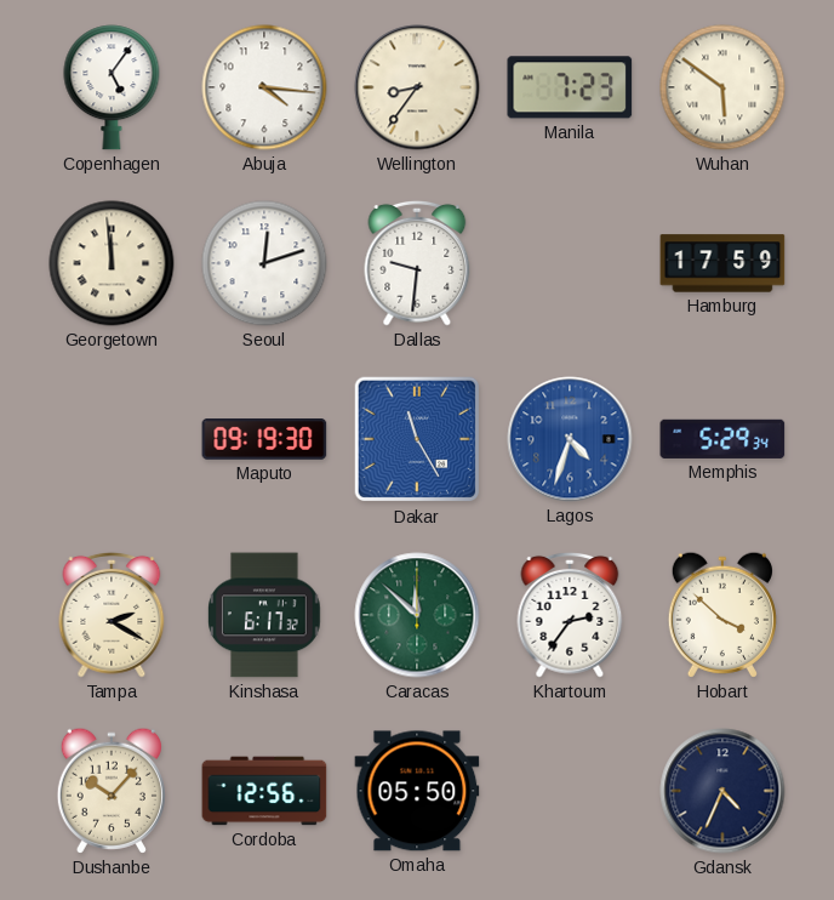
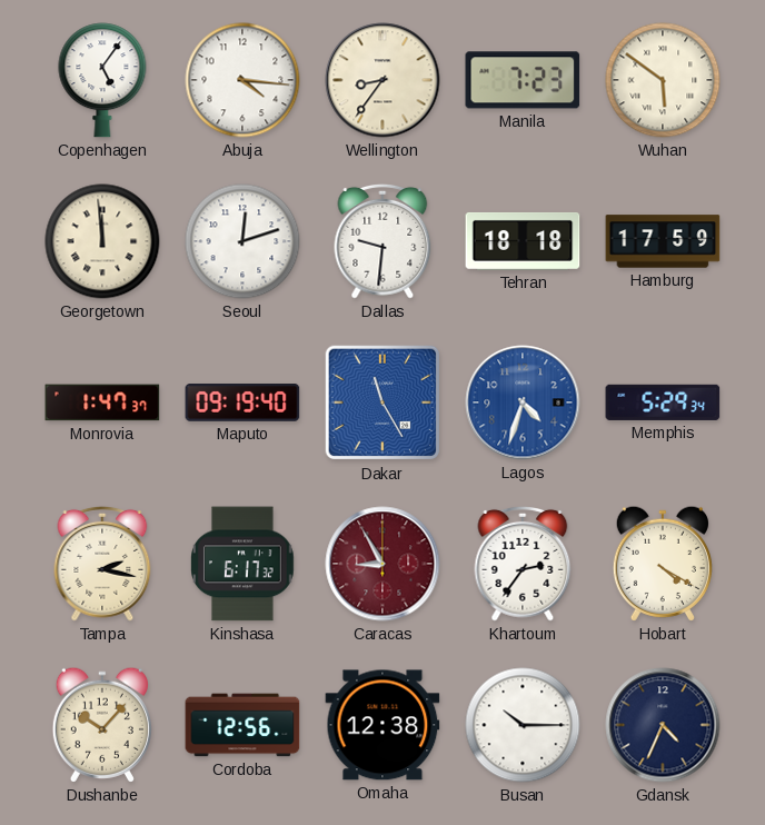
Tehran: none -> 18:18 (523, 241)
Monrovia: none -> 1:47 (102, 402)
Maputo: 09:19:30 -> 09:19:40 (242, 404)
Tampa: 2:20 -> 2:17 (102, 564)
Caracas: 11:52 -> 8:55 (383, 564)
Caracas dial: green -> burgundy (383, 564)
Hobart: 3:52 -> 4:20 (663, 564)
Omaha: 05:50 -> 12:38 (383, 725)
Busan: none -> 10:15 (523, 725)
